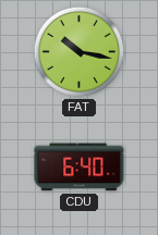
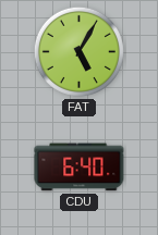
FAT: 10:17 -> 5:05 (78, 51)
